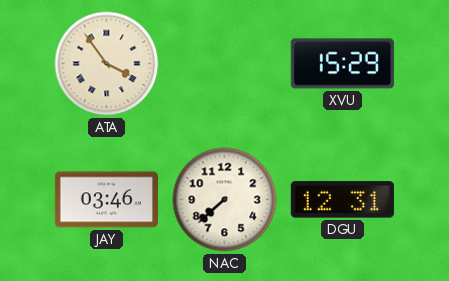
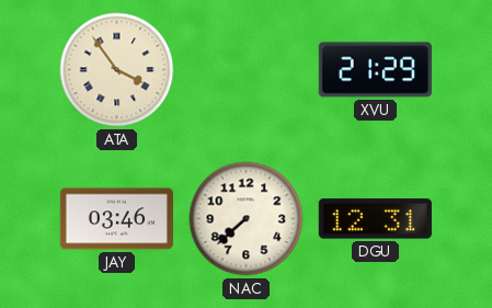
XVU: 15:29 -> 21:29 (375, 70)
